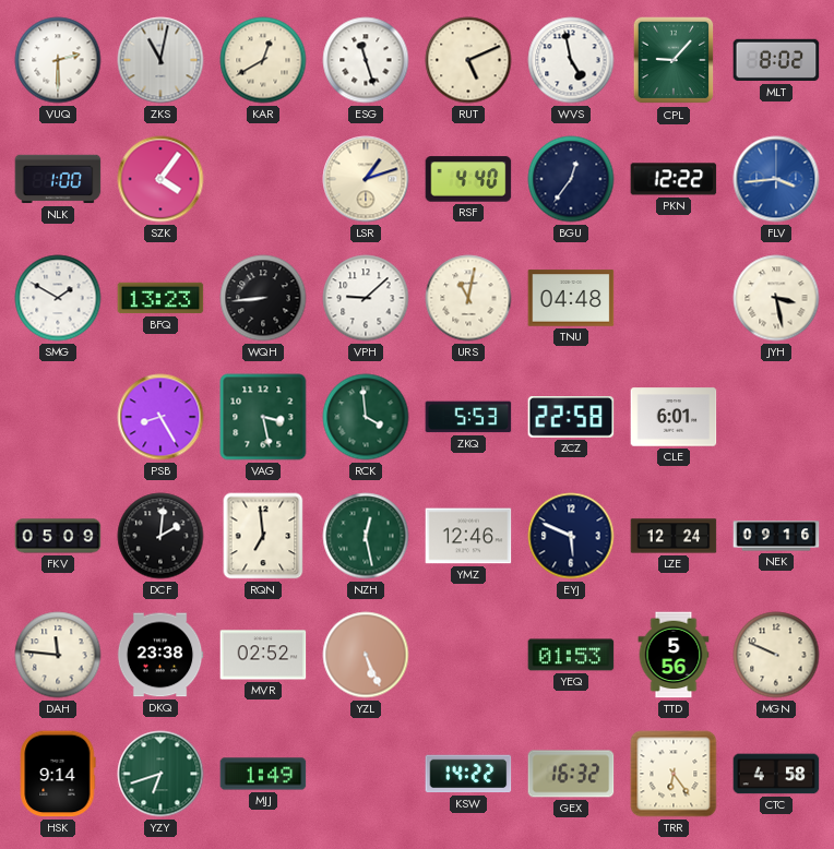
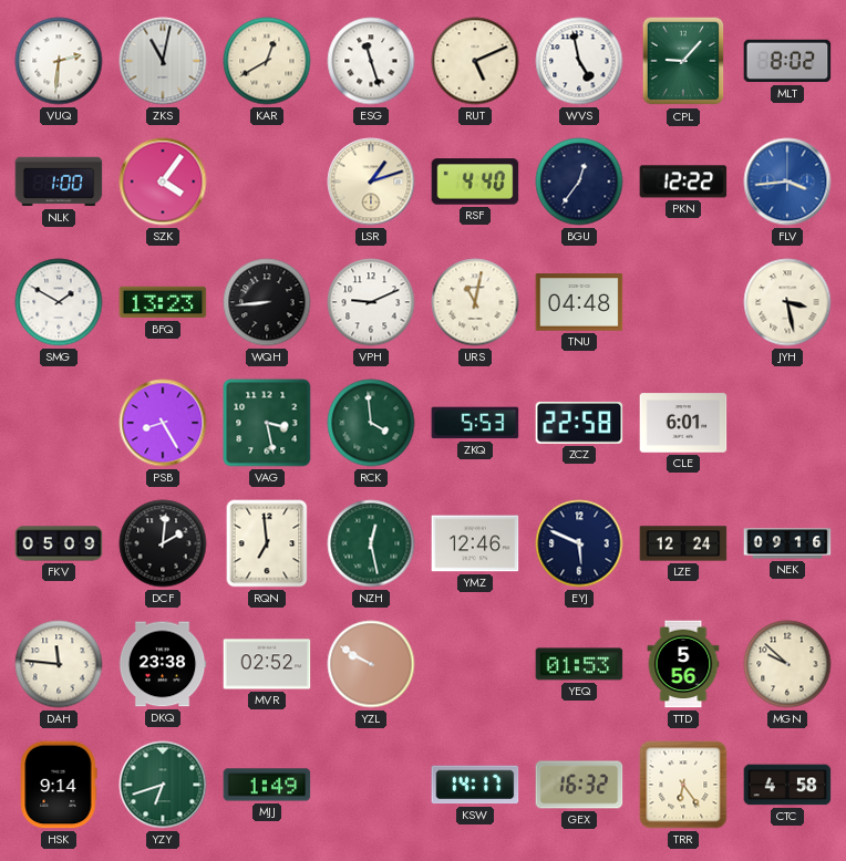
VUQ: 2:30 -> 2:31 (59, 61)
VPH: 9:08 -> 9:11 (371, 302)
YZL: 5:26 -> 9:50 (371, 664)
MGN: 9:49 -> 9:52 (787, 664)
KSW: 14:22 -> 14:17 (475, 785)
